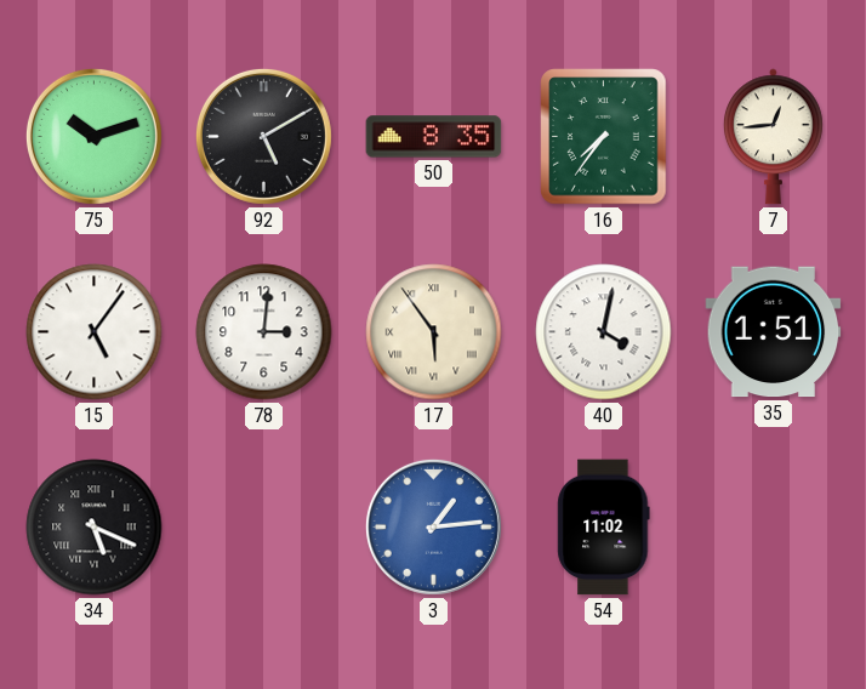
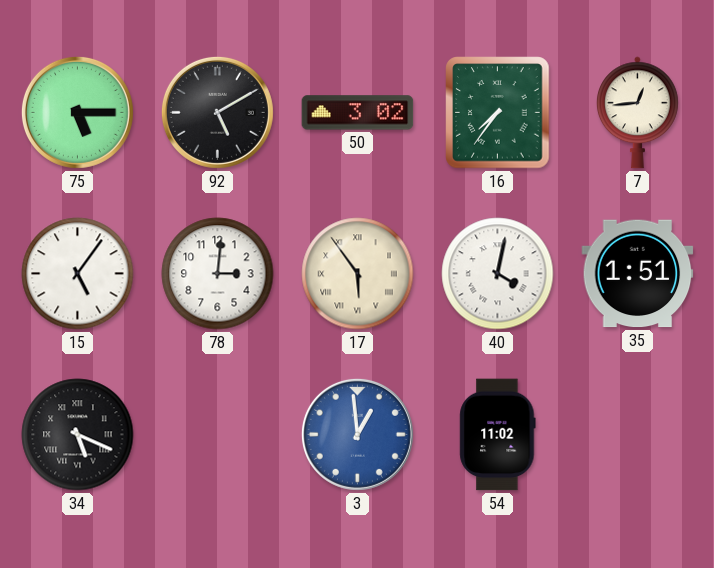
75: 10:12 -> 5:15 (77, 112)
50: 8:35 -> 3:02 (358, 113)
3: 1:14 -> 12:59 (357, 434)
